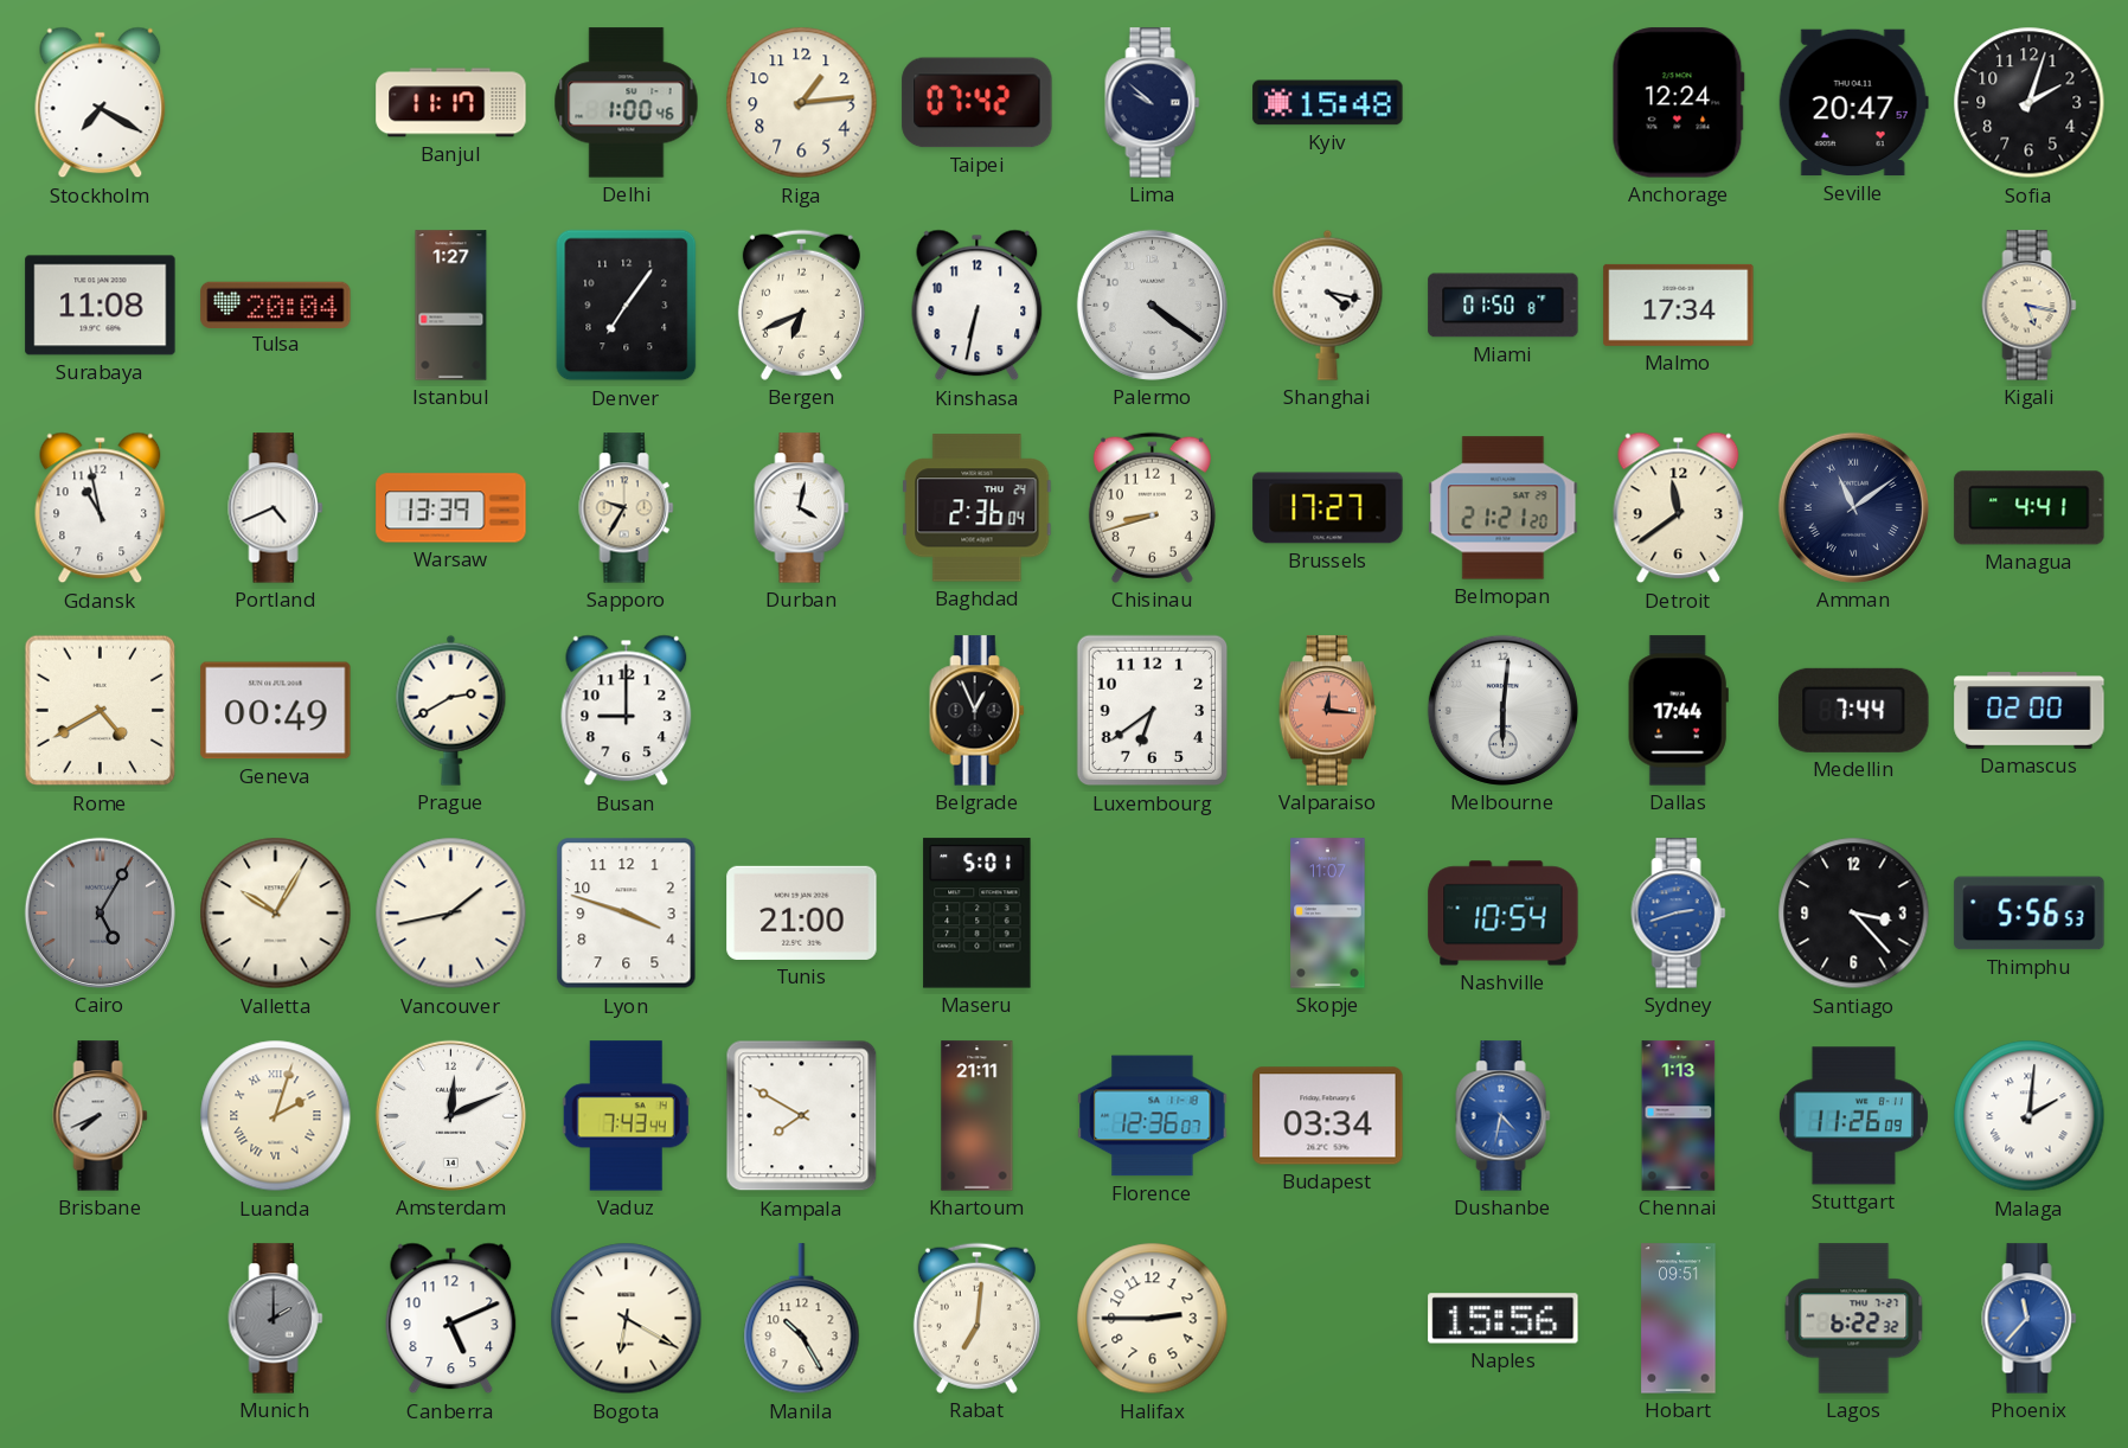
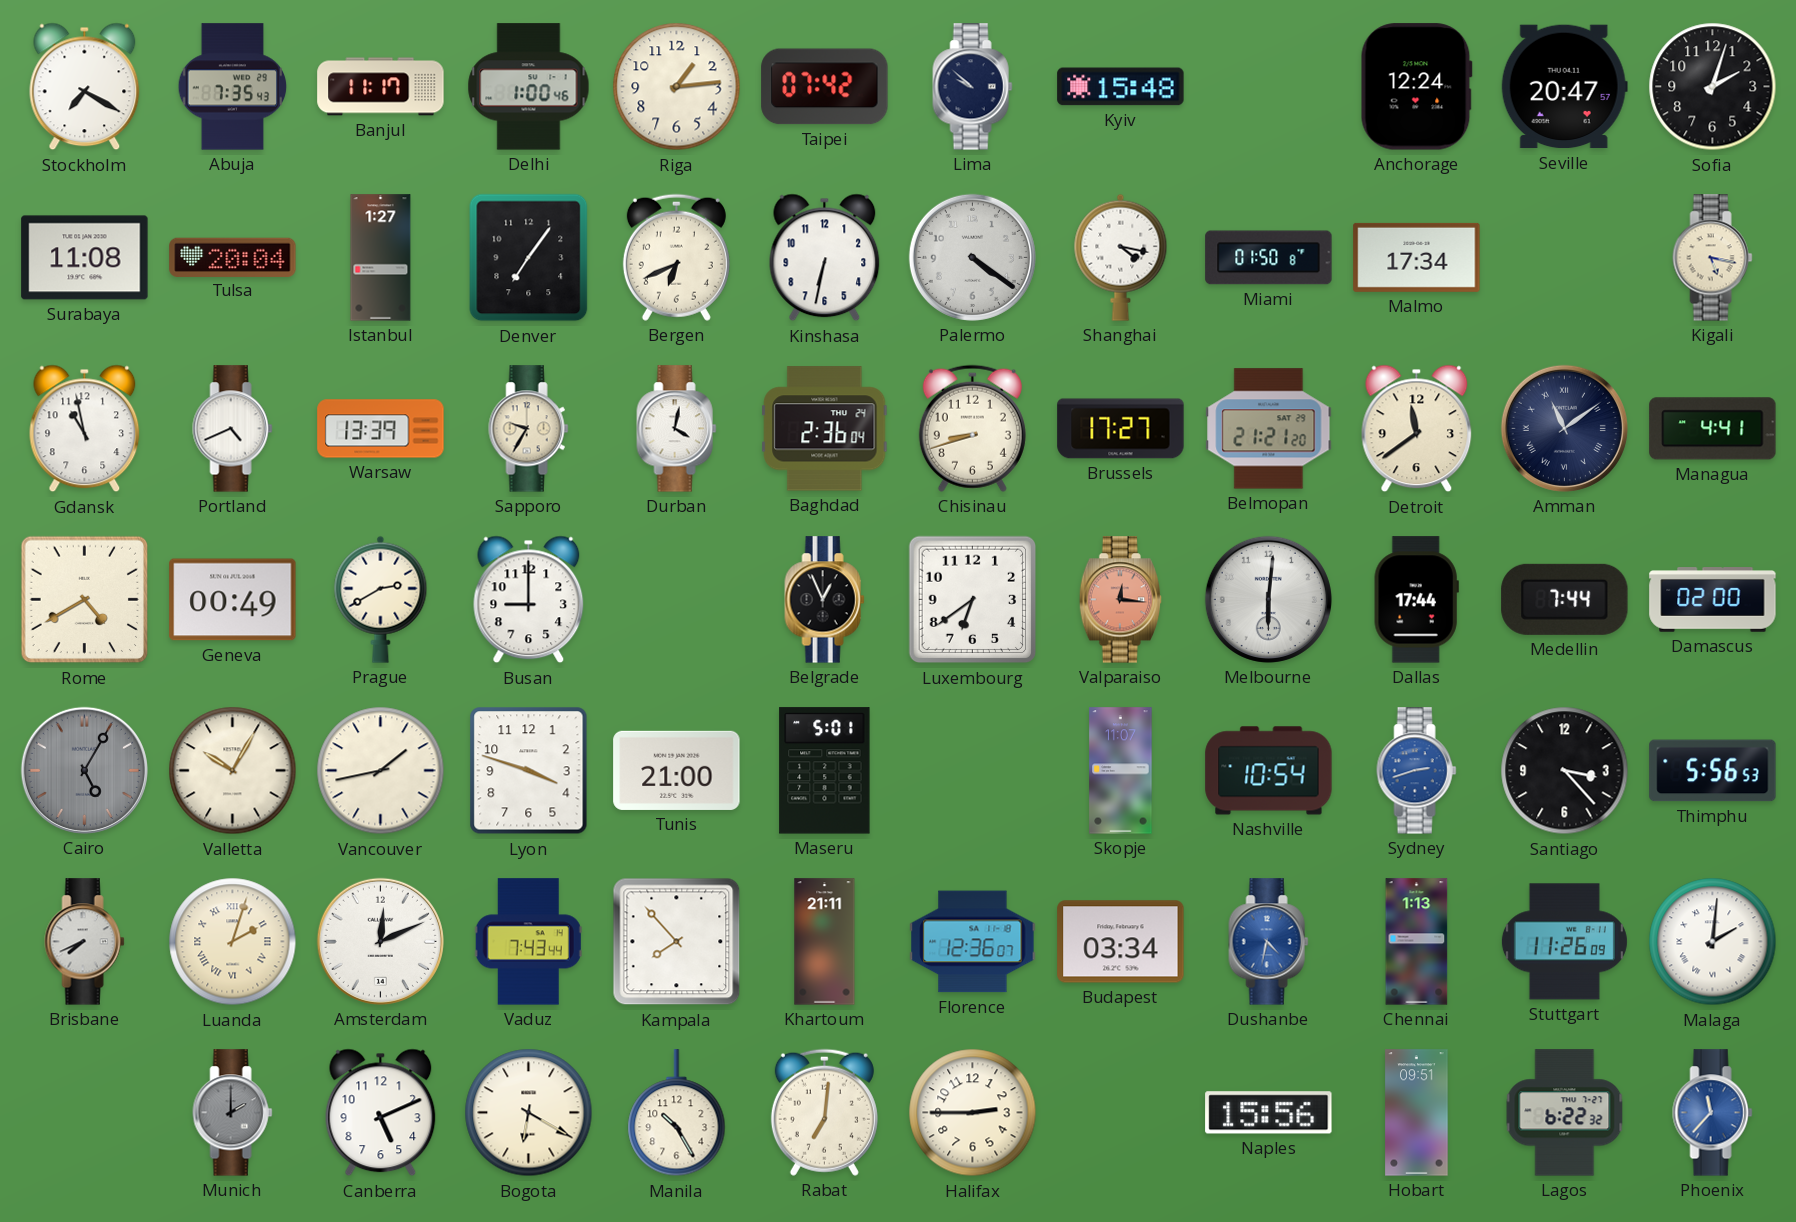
Abuja: none -> 7:35 (233, 87)
Kampala: 7:50 -> 7:53 (677, 942)
